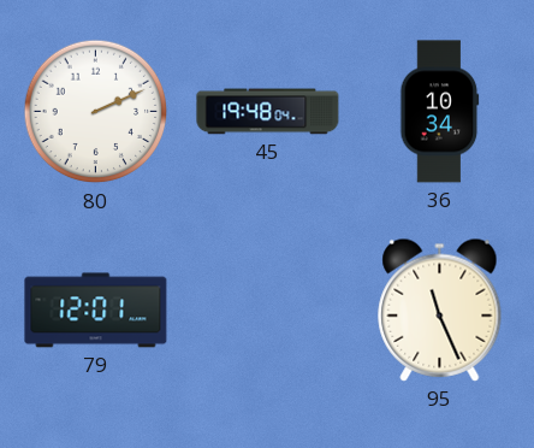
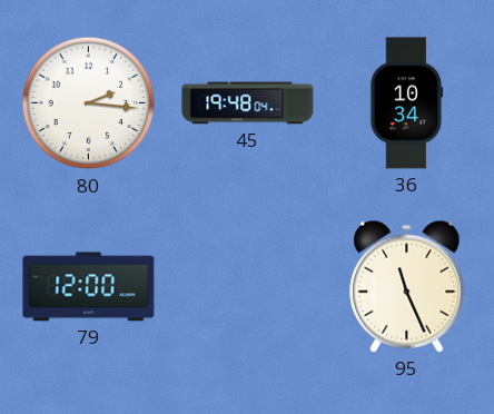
80: 2:11 -> 2:16 (89, 103)
79: 12:01 -> 12:00 (89, 287)
